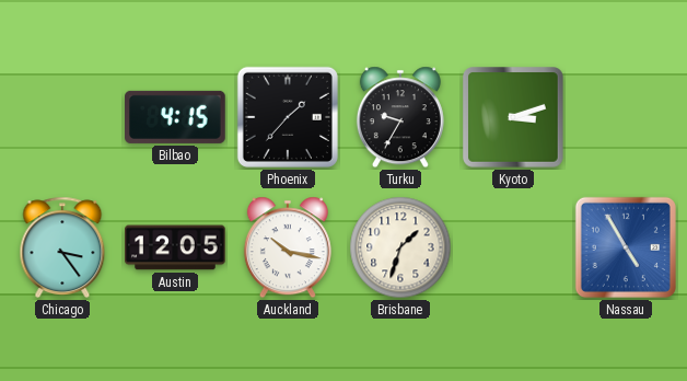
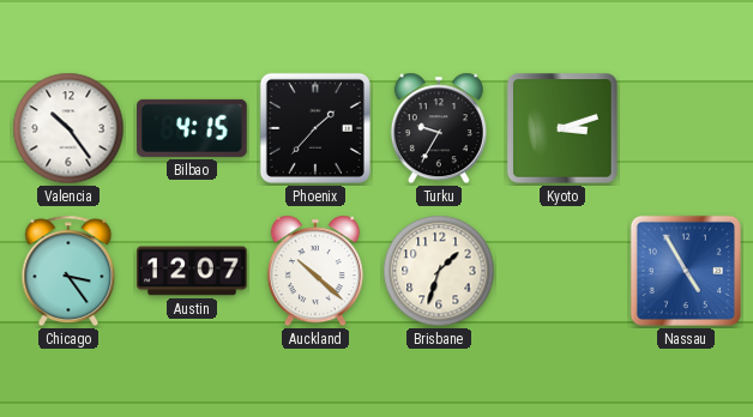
Valencia: none -> 10:24 (68, 128)
Austin: 12:05 -> 12:07 (192, 271)
Auckland: 10:17 -> 10:22 (315, 271)
